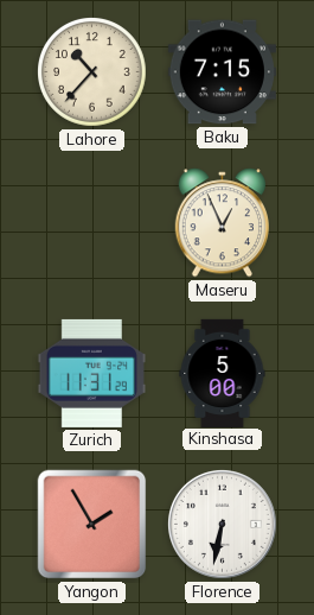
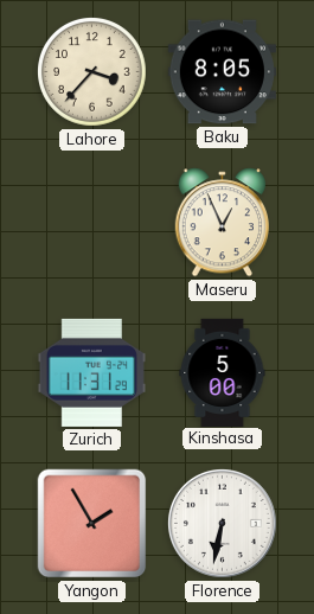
Lahore: 10:37 -> 3:37 (92, 72)
Baku: 7:15 -> 8:05 (222, 72)
